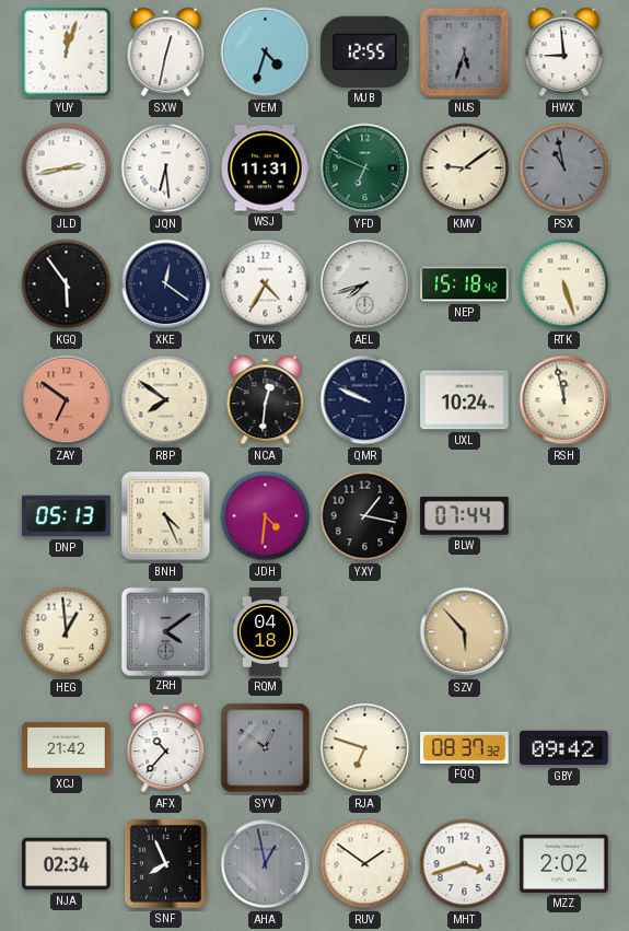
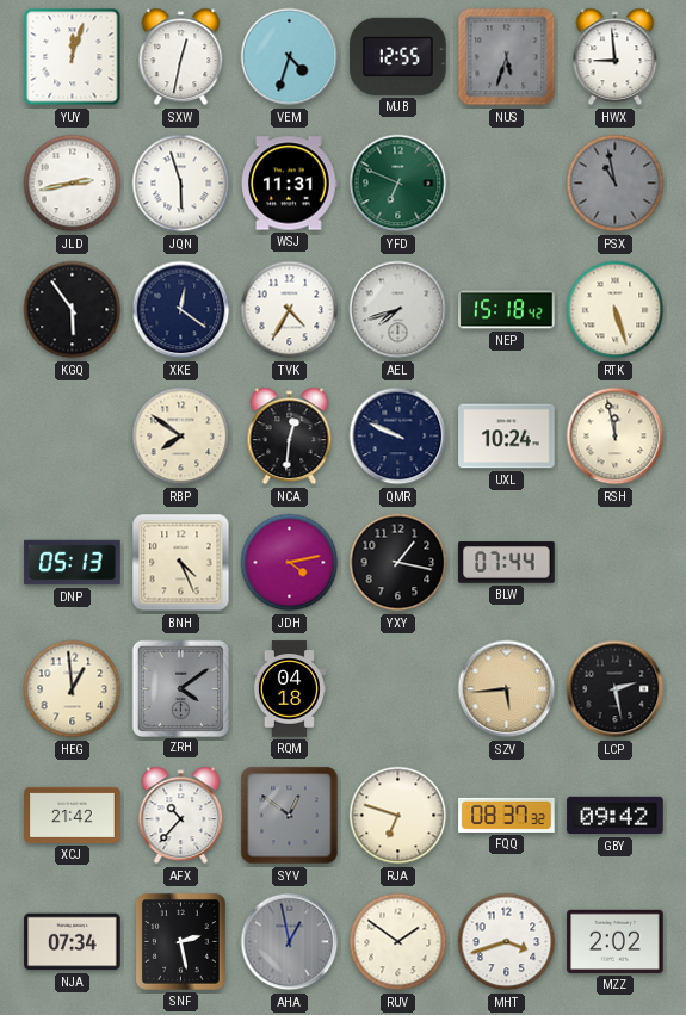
JQN: 6:29 -> 5:57 (181, 184)
KMV: 9:09 -> none (465, 168)
ZAY: 6:51 -> none (67, 400)
JDH: 4:31 -> 4:13 (290, 563)
SZV: 5:53 -> 5:44 (507, 689)
LCP: none -> 2:28 (616, 689)
NJA: 02:34 -> 07:34 (73, 942)
SNF: 7:56 -> 2:28 (180, 941)
